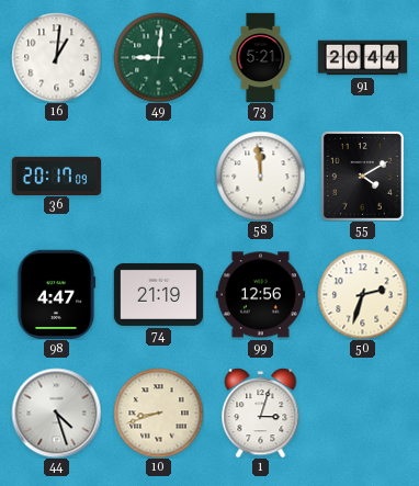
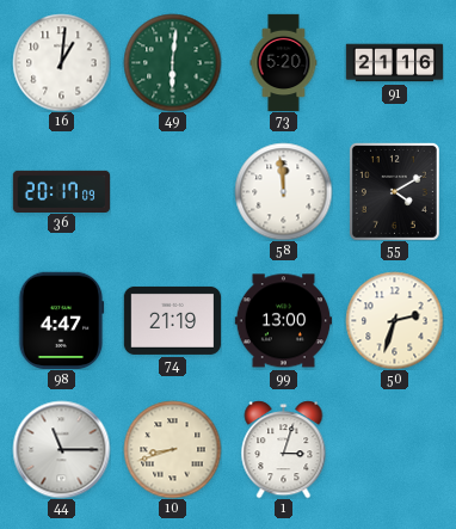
49: 9:01 -> 6:01 (172, 62)
73: 5:21 -> 5:20 (284, 62)
91: 20:44 -> 21:16 (394, 63)
99: 12:56 -> 13:00 (283, 321)
44: 4:27 -> 11:15 (61, 449)
